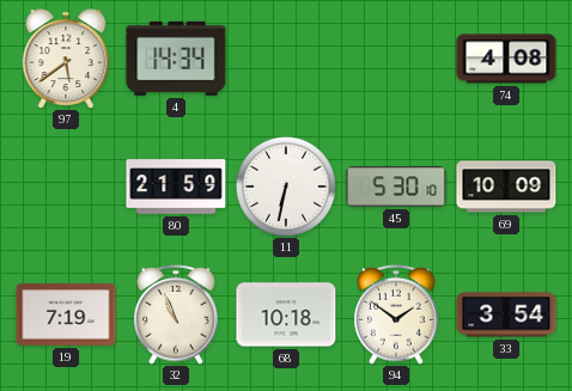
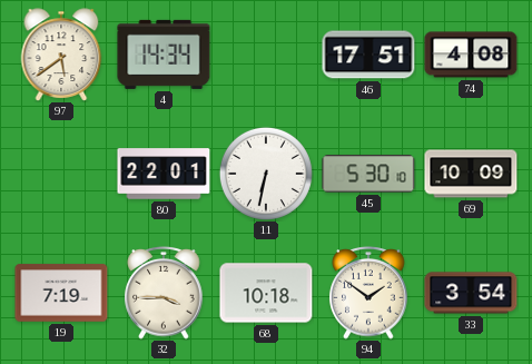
46: none -> 17:51 (368, 55)
80: 21:59 -> 22:01 (164, 174)
32: 10:56 -> 3:45 (164, 294)
